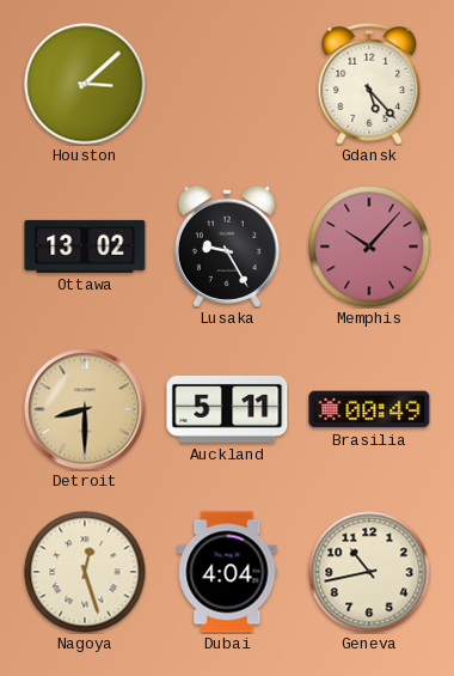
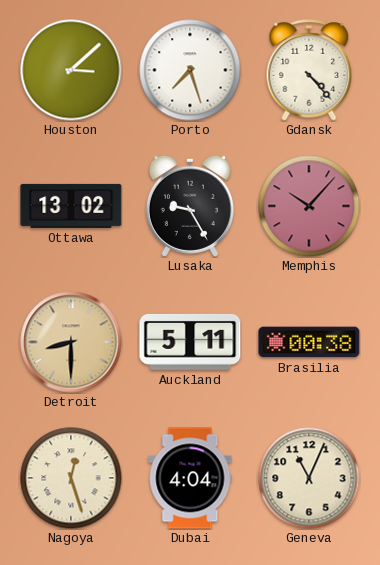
Porto: none -> 7:27 (190, 70)
Gdansk: 5:23 -> 4:23 (309, 70)
Brasilia: 00:49 -> 00:38 (309, 342)
Geneva: 10:43 -> 11:04 (309, 478)
